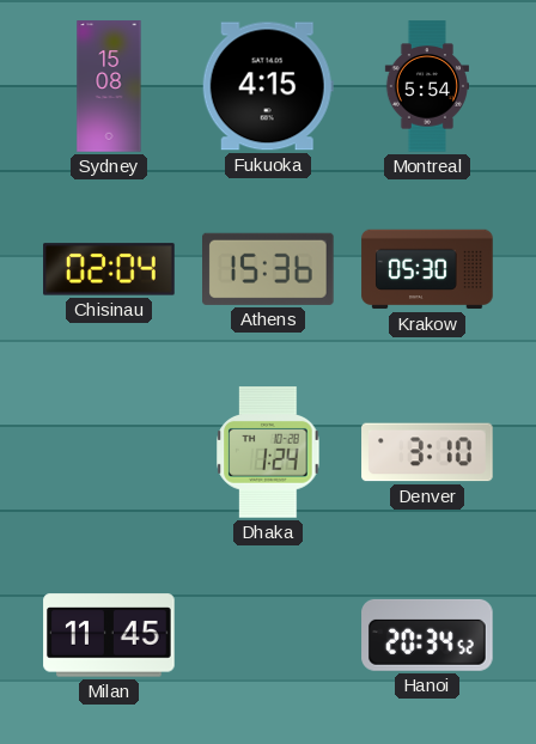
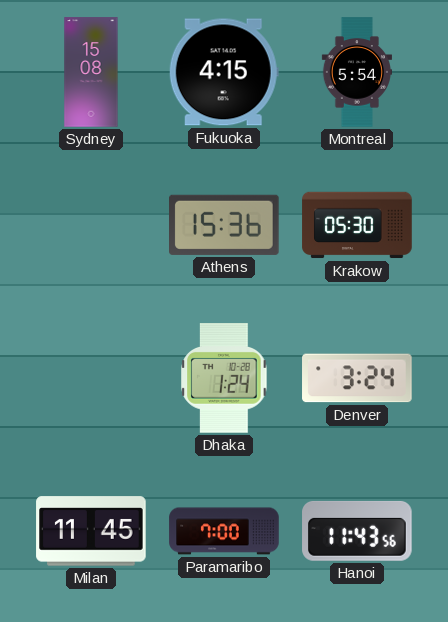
Chisinau: 02:04 -> none (109, 269)
Denver: 3:10 -> 3:24 (357, 378)
Paramaribo: none -> 7:00 (224, 531)
Hanoi: 20:34 -> 11:43 (357, 531)
